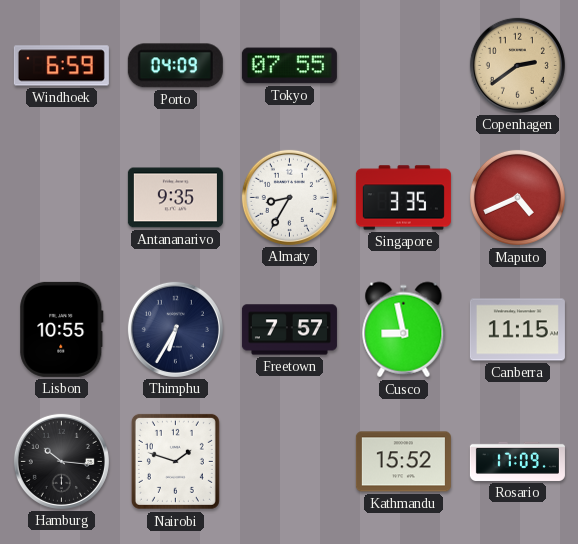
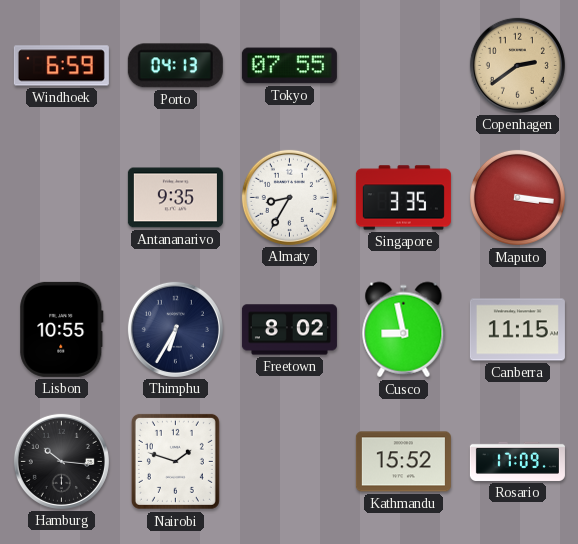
Porto: 04:09 -> 04:13 (175, 66)
Maputo: 4:41 -> 3:16 (517, 197)
Freetown: 7:57 -> 8:02 (289, 330)
